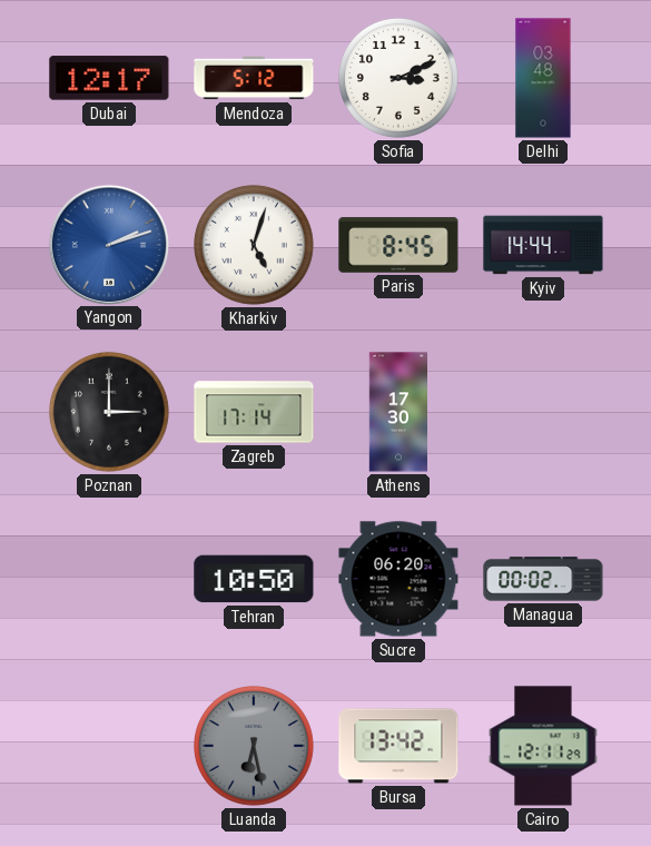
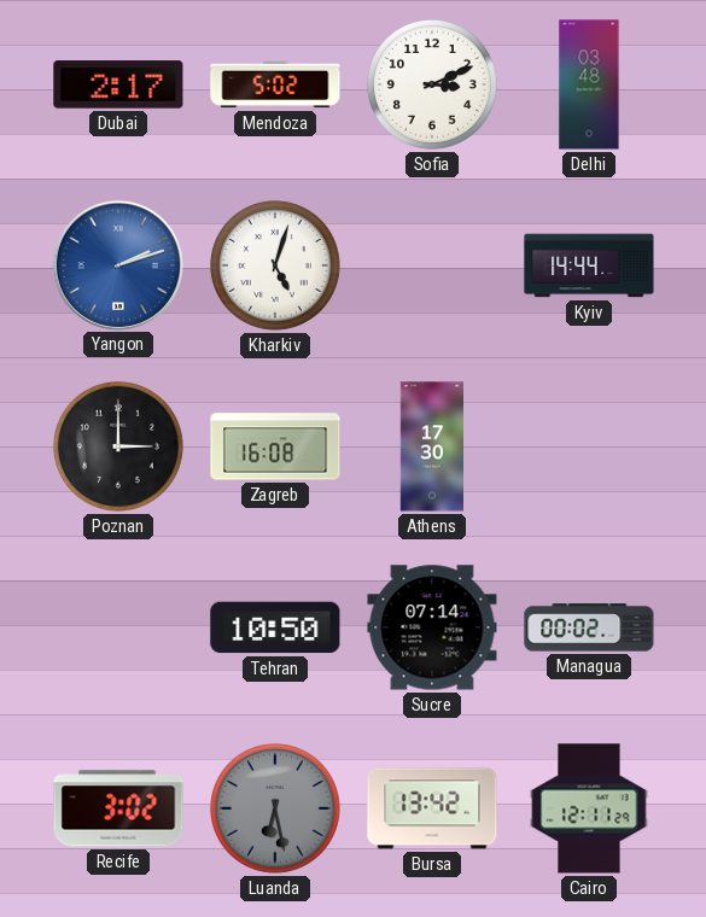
Dubai: 12:17 -> 2:17 (118, 84)
Mendoza: 5:12 -> 5:02 (275, 84)
Paris: 8:45 -> none (398, 245)
Zagreb: 17:14 -> 16:08 (275, 446)
Sucre: 06:20 -> 07:14 (432, 627)
Recife: none -> 3:02 (118, 808)
